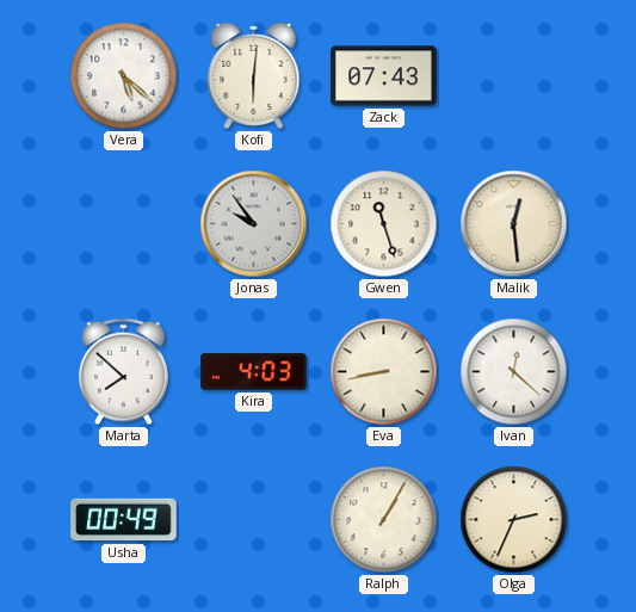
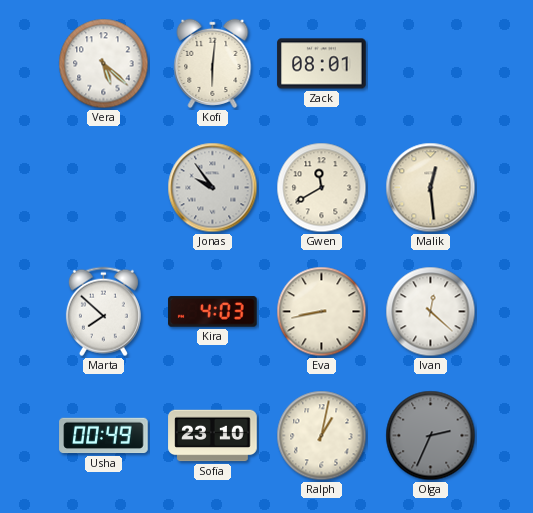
Zack: 07:43 -> 08:01 (322, 64)
Gwen: 11:27 -> 11:40 (322, 188)
Sofia: none -> 23:10 (213, 436)
Ralph: 1:05 -> 1:02 (322, 436)
Olga dial: cream -> grey (431, 436)
